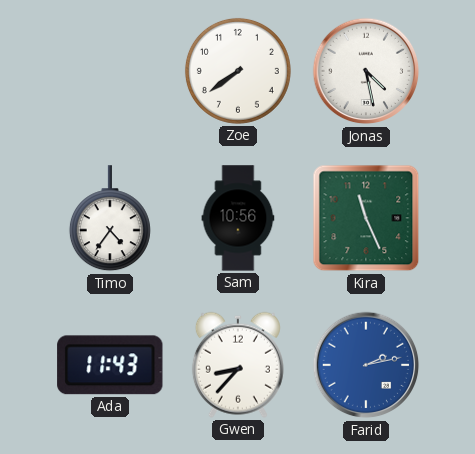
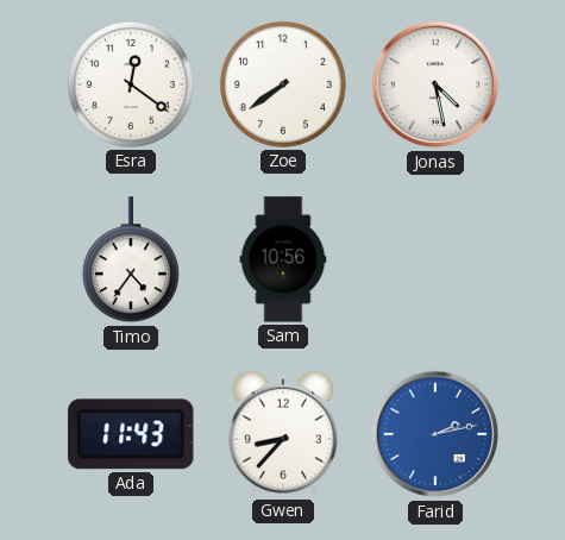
Esra: none -> 12:21 (131, 84)
Kira: 11:26 -> none (366, 218)
